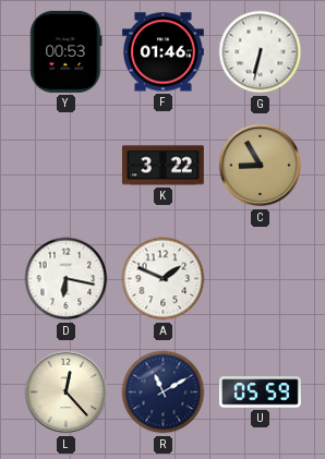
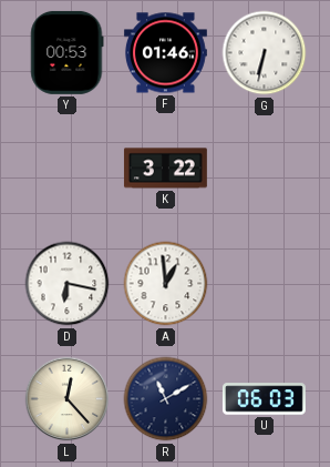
C: 8:55 -> none (261, 166)
A: 1:49 -> 12:59 (166, 284)
U: 05:59 -> 06:03 (264, 399)
